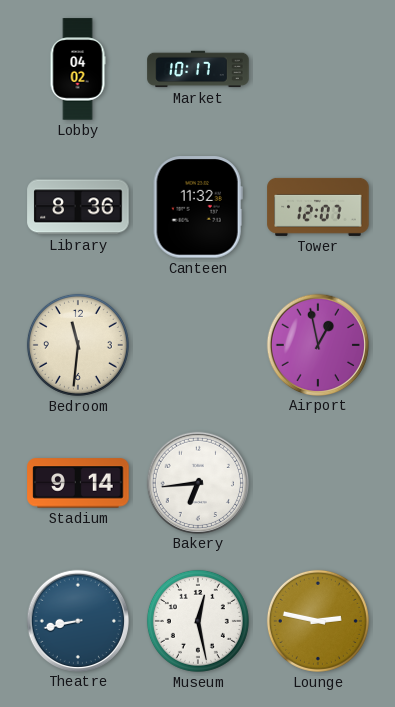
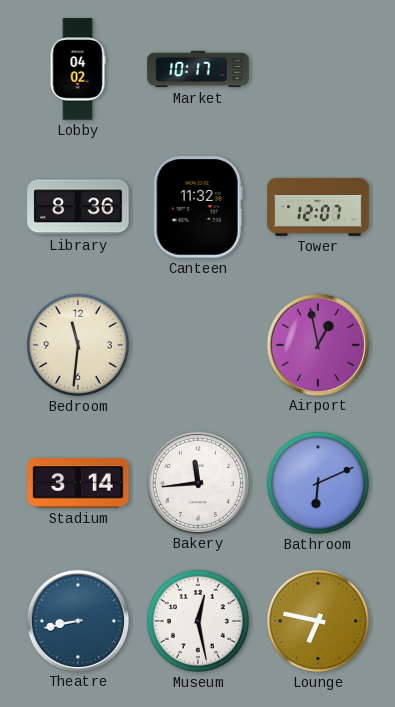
Stadium: 9:14 -> 3:14 (78, 483)
Bakery: 6:44 -> 11:44 (197, 482)
Bathroom: none -> 6:11 (318, 483)
Lounge: 2:47 -> 6:47 (318, 621)
